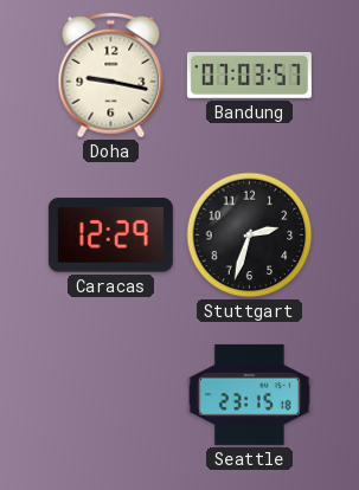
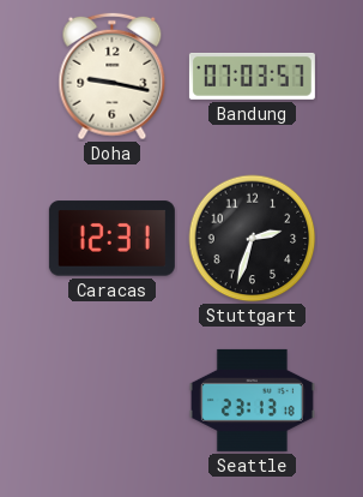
Caracas: 12:29 -> 12:31 (111, 239)
Seattle: 23:15 -> 23:13 (252, 400)
